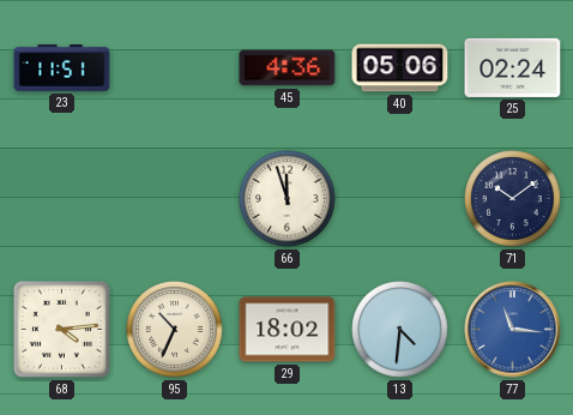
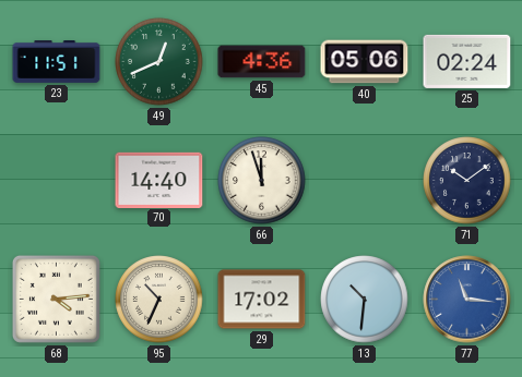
49: none -> 12:41 (159, 62)
70: none -> 14:40 (159, 180)
29: 18:02 -> 17:02 (262, 300)
13: 4:31 -> 10:31 (365, 300)
